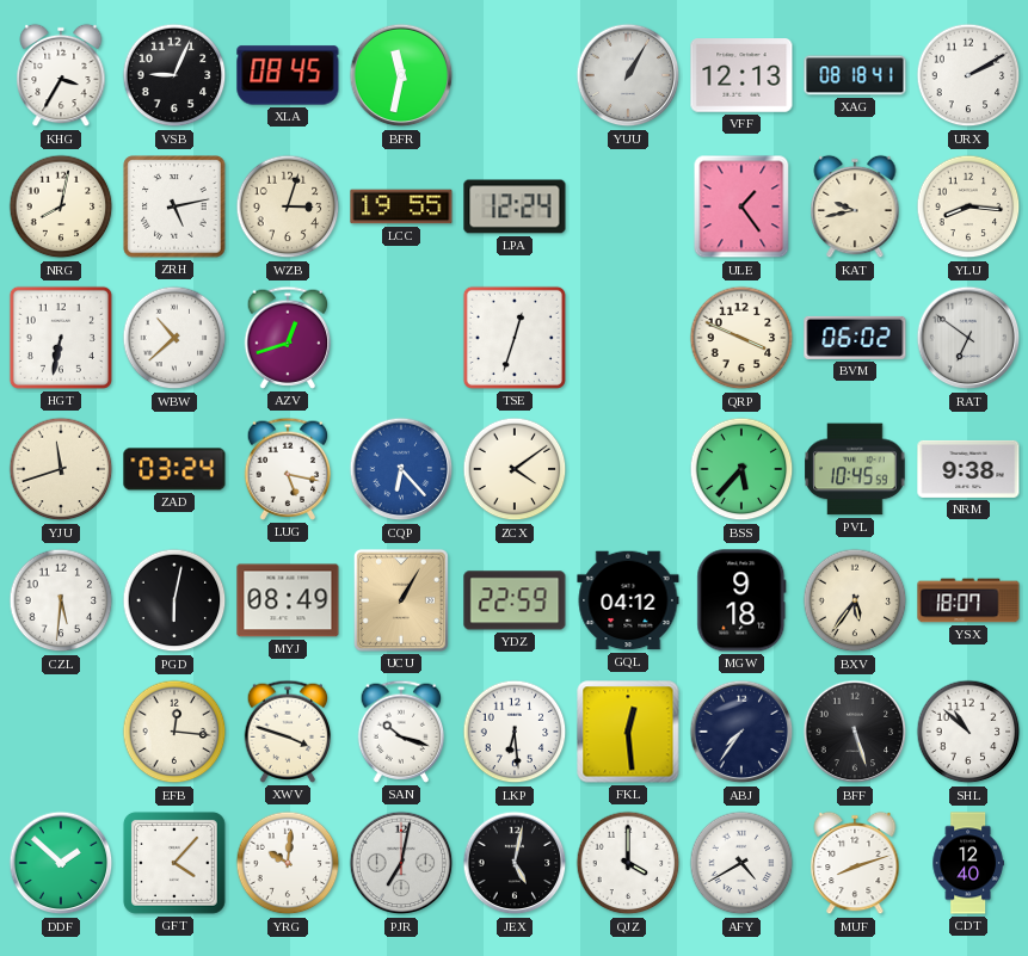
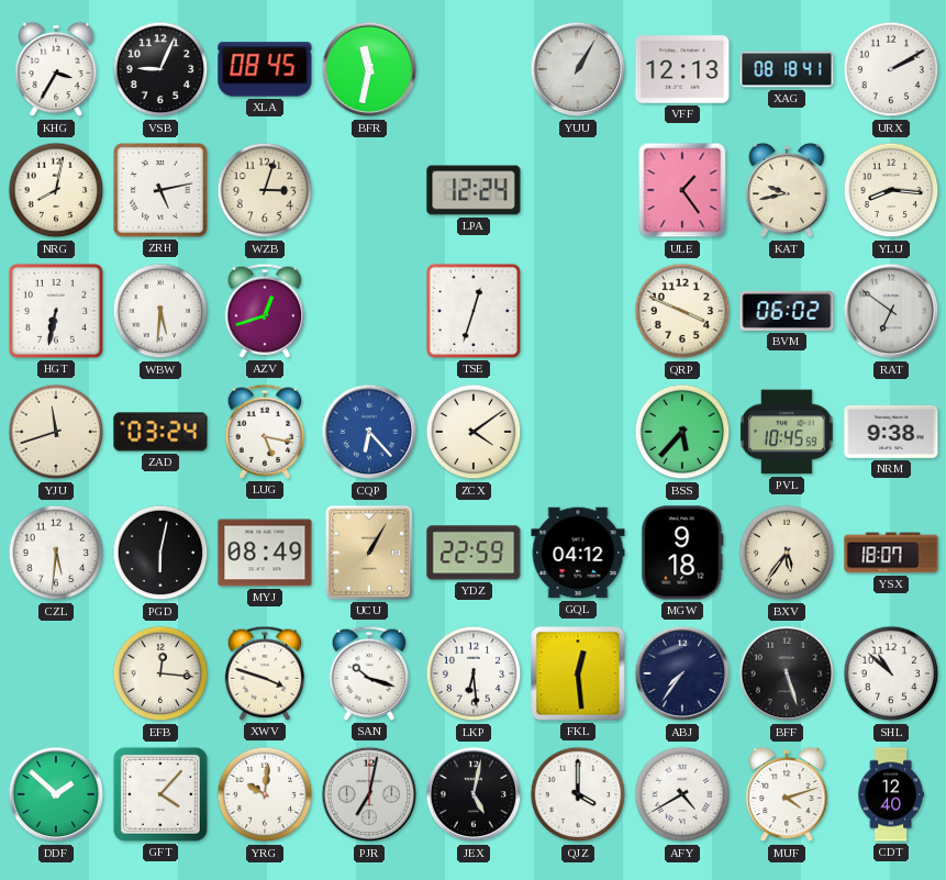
LCC: 19:55 -> none (401, 206)
WBW: 10:38 -> 5:31 (160, 311)
MUF: 8:12 -> 4:12 (787, 794)
